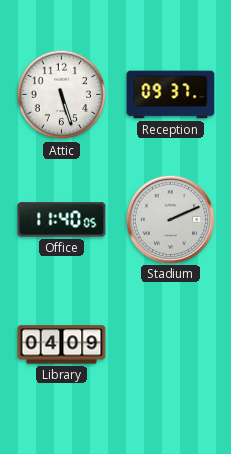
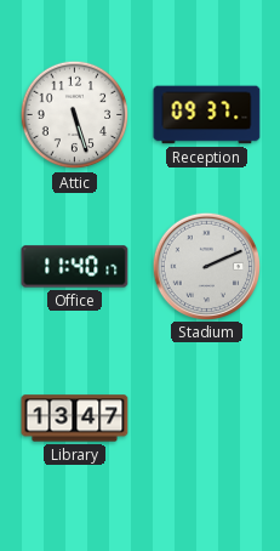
Office: 11:40:05 -> 11:40:17 (75, 267)
Library: 04:09 -> 13:47 (75, 419)
